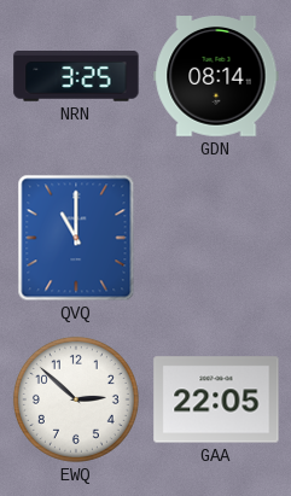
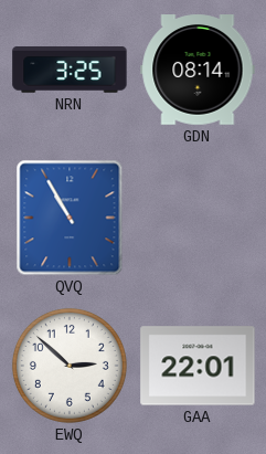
QVQ: 11:00 -> 10:55 (70, 218)
GAA: 22:05 -> 22:01 (198, 366)
